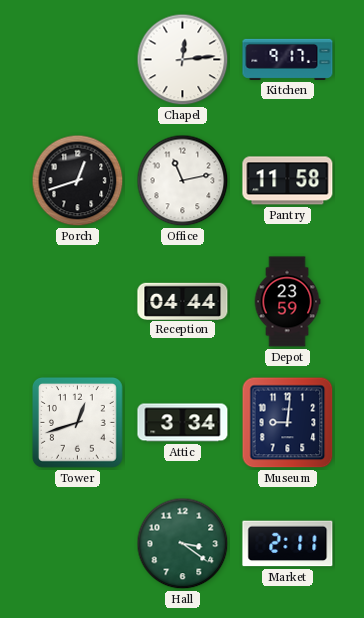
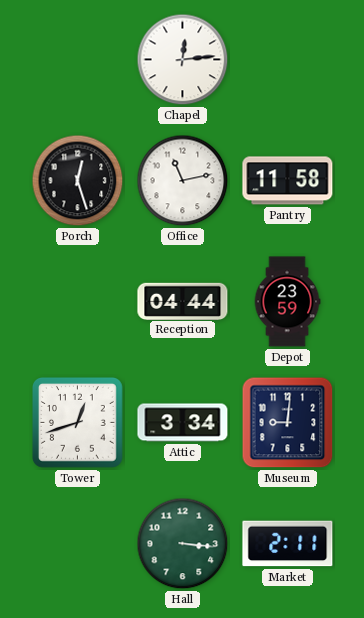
Kitchen: 9:17 -> none (288, 59)
Porch: 12:42 -> 12:27 (78, 181)
Hall: 3:21 -> 3:16 (183, 544)
